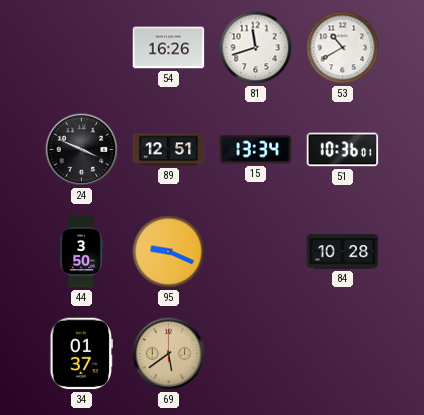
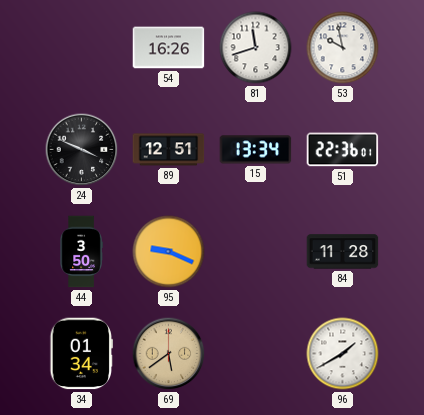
53: 10:40 -> 9:58 (343, 48)
51: 10:36 -> 22:36 (343, 150)
84: 10:28 -> 11:28 (343, 252)
34: 01:37 -> 01:34 (81, 354)
96: none -> 1:40 (343, 354)
